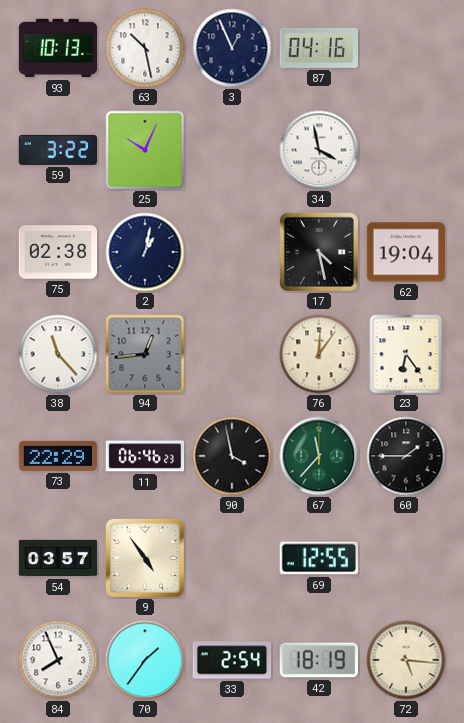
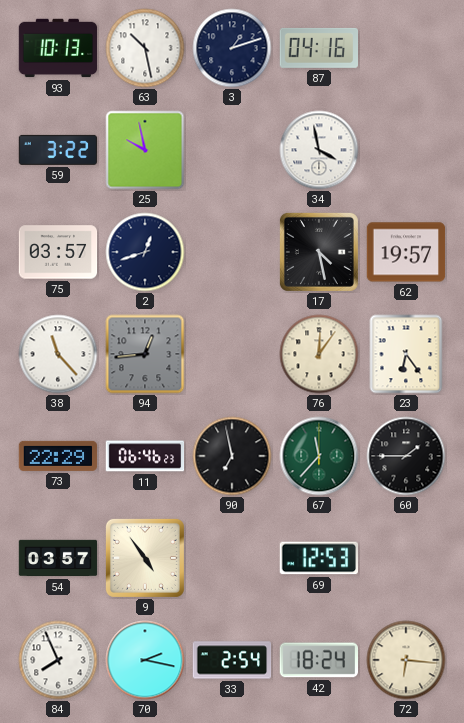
3: 12:56 -> 1:12 (232, 48)
25: 10:04 -> 9:58 (145, 150)
75: 02:38 -> 03:57 (58, 252)
2: 1:02 -> 12:42 (145, 252)
62: 19:04 -> 19:57 (406, 252)
90: 3:58 -> 6:58 (232, 456)
69: 12:55 -> 12:53 (318, 558)
70: 1:36 -> 2:17 (145, 660)
42: 18:19 -> 18:24 (319, 660)
72: 5:16 -> 6:16 (406, 660)
